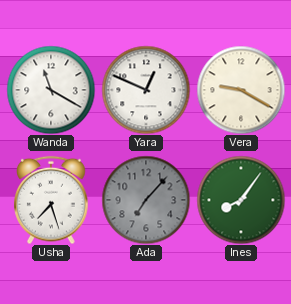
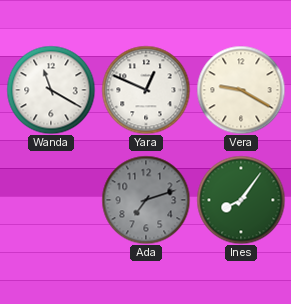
Usha: 7:27 -> none (51, 200)
Ada: 7:07 -> 7:12 (146, 200)
